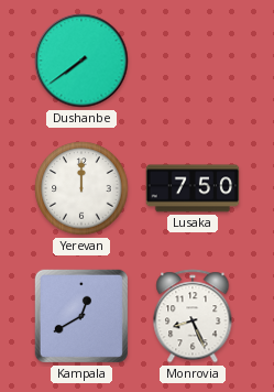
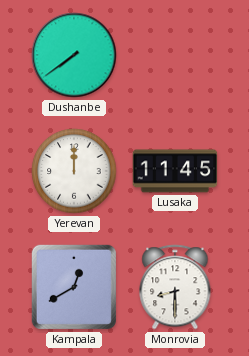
Lusaka: 7:50 -> 11:45 (175, 171)
Monrovia: 8:26 -> 8:30 (175, 287)
